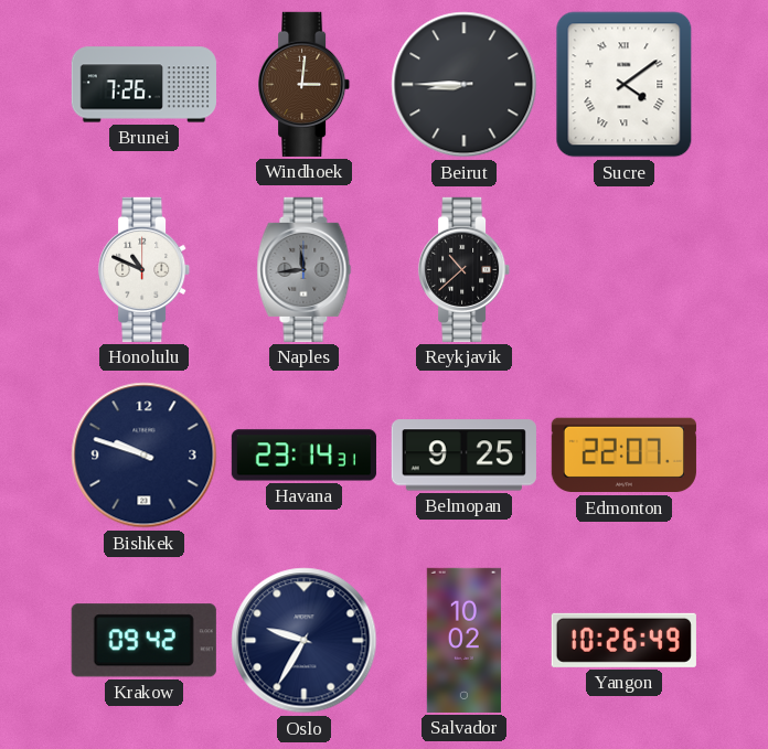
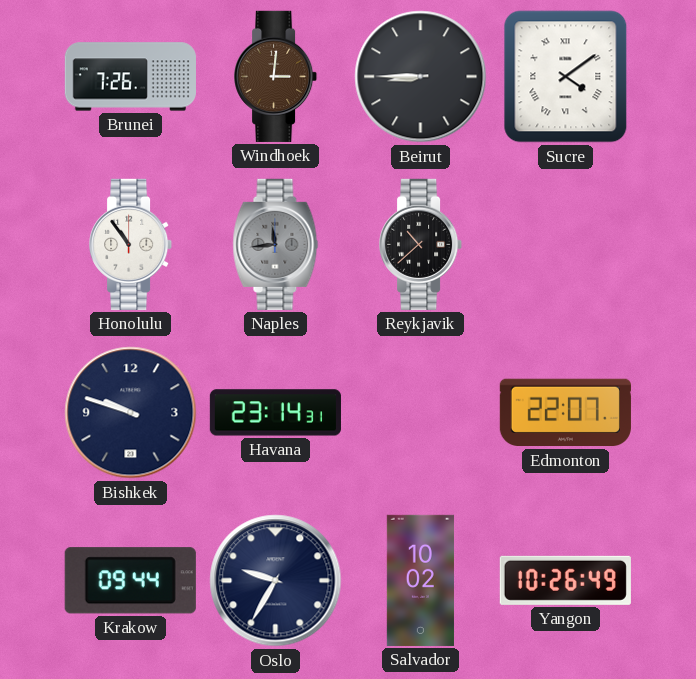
Honolulu: 10:49 -> 10:54 (131, 244)
Belmopan: 9:25 -> none (463, 456)
Krakow: 09:42 -> 09:44 (130, 581)
